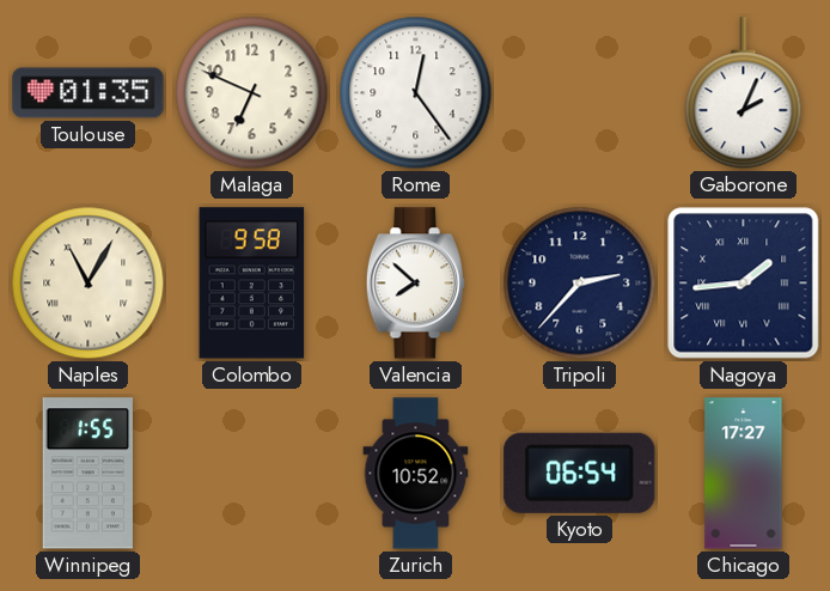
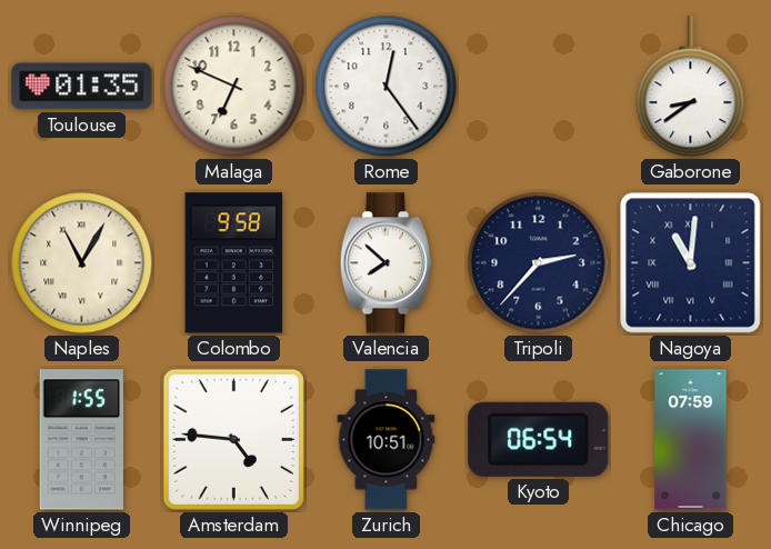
Gaborone: 2:04 -> 8:39 (691, 87)
Nagoya: 1:44 -> 11:01 (691, 263)
Amsterdam: none -> 4:46 (233, 439)
Zurich: 10:52 -> 10:51 (387, 440)
Chicago: 17:27 -> 07:59 (691, 440)
